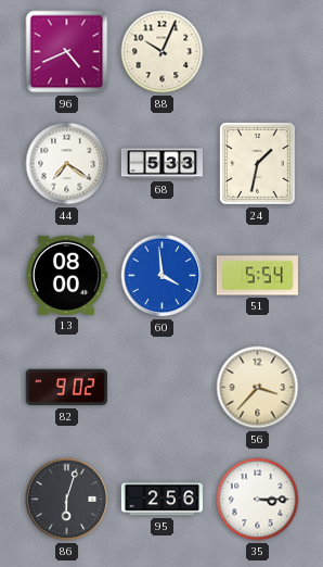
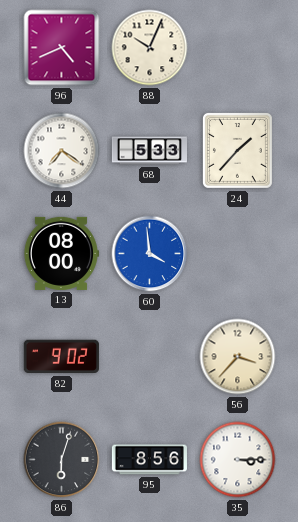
24: 1:32 -> 1:37 (237, 150)
51: 5:54 -> none (257, 276)
95: 2:56 -> 8:56 (149, 460)
